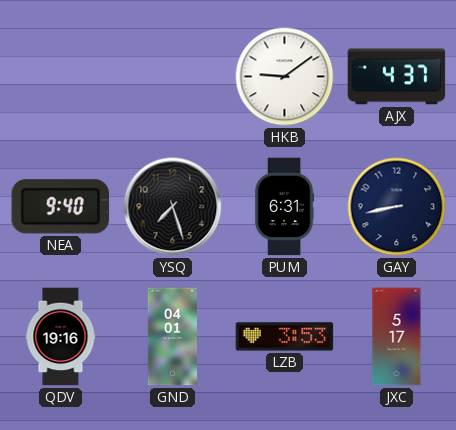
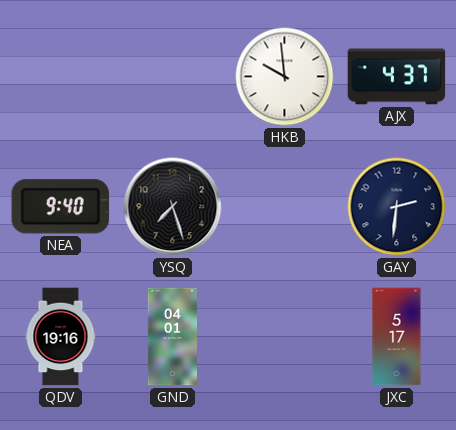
HKB: 9:09 -> 9:59 (285, 77)
PUM: 6:31 -> none (284, 207)
GAY: 8:43 -> 2:31 (397, 207)
LZB: 3:53 -> none (285, 337)
